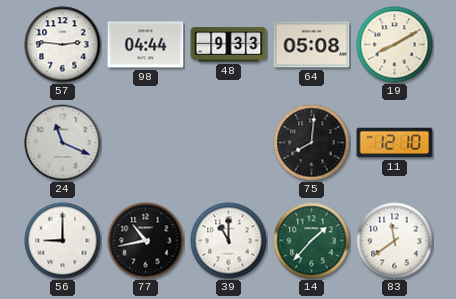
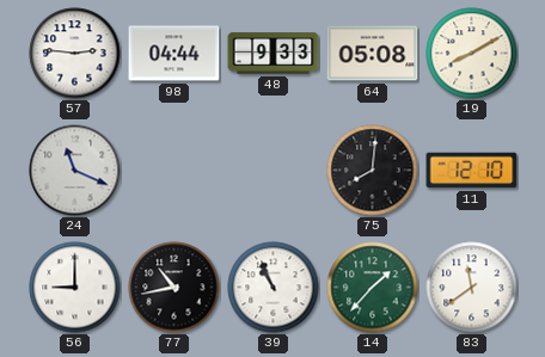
39: 11:00 -> 10:56 (274, 288)
